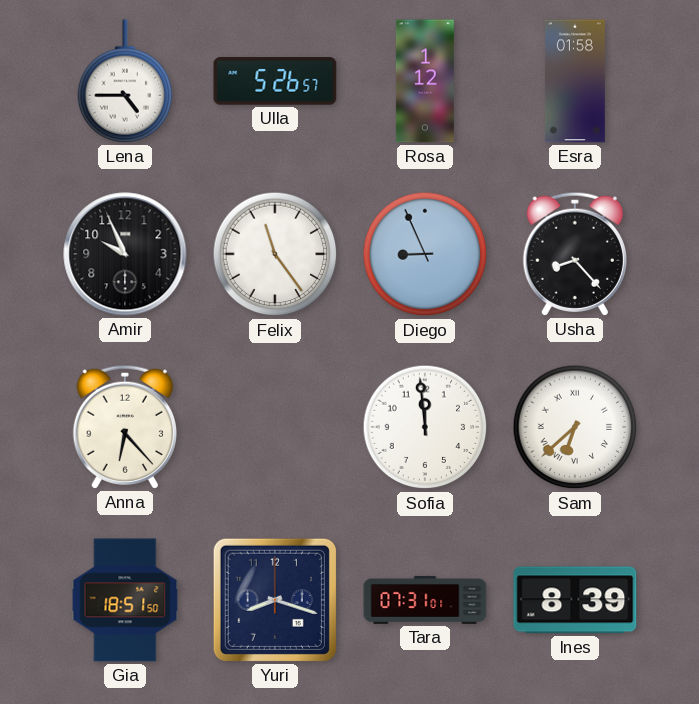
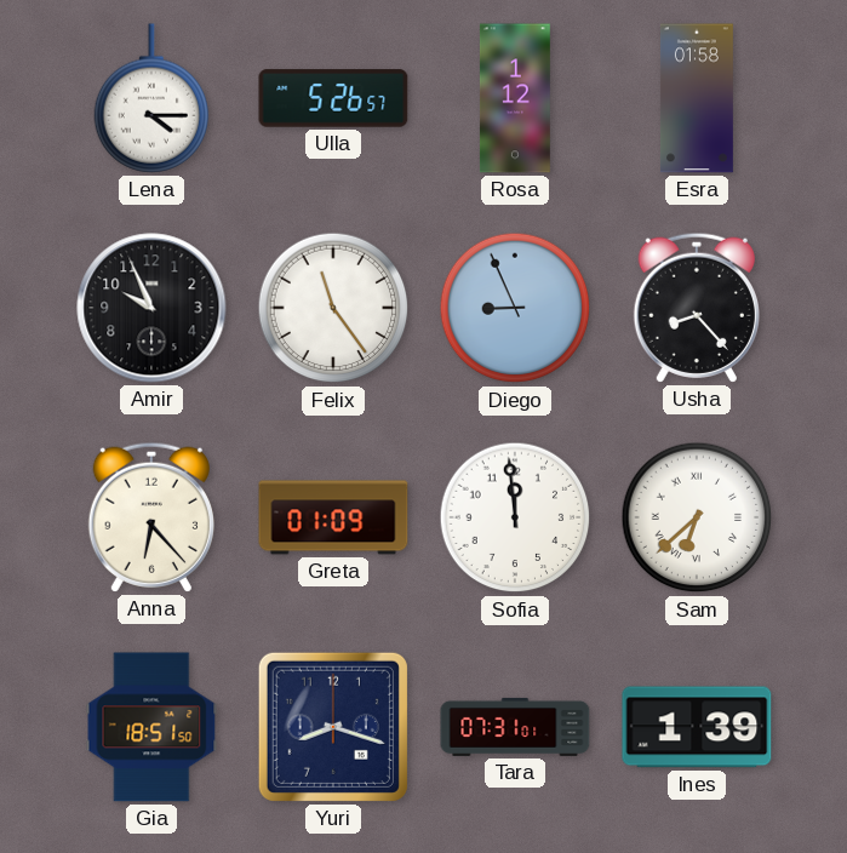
Lena: 4:45 -> 4:15 (151, 98)
Greta: none -> 01:09 (333, 517)
Ines: 8:39 -> 1:39 (697, 727)
